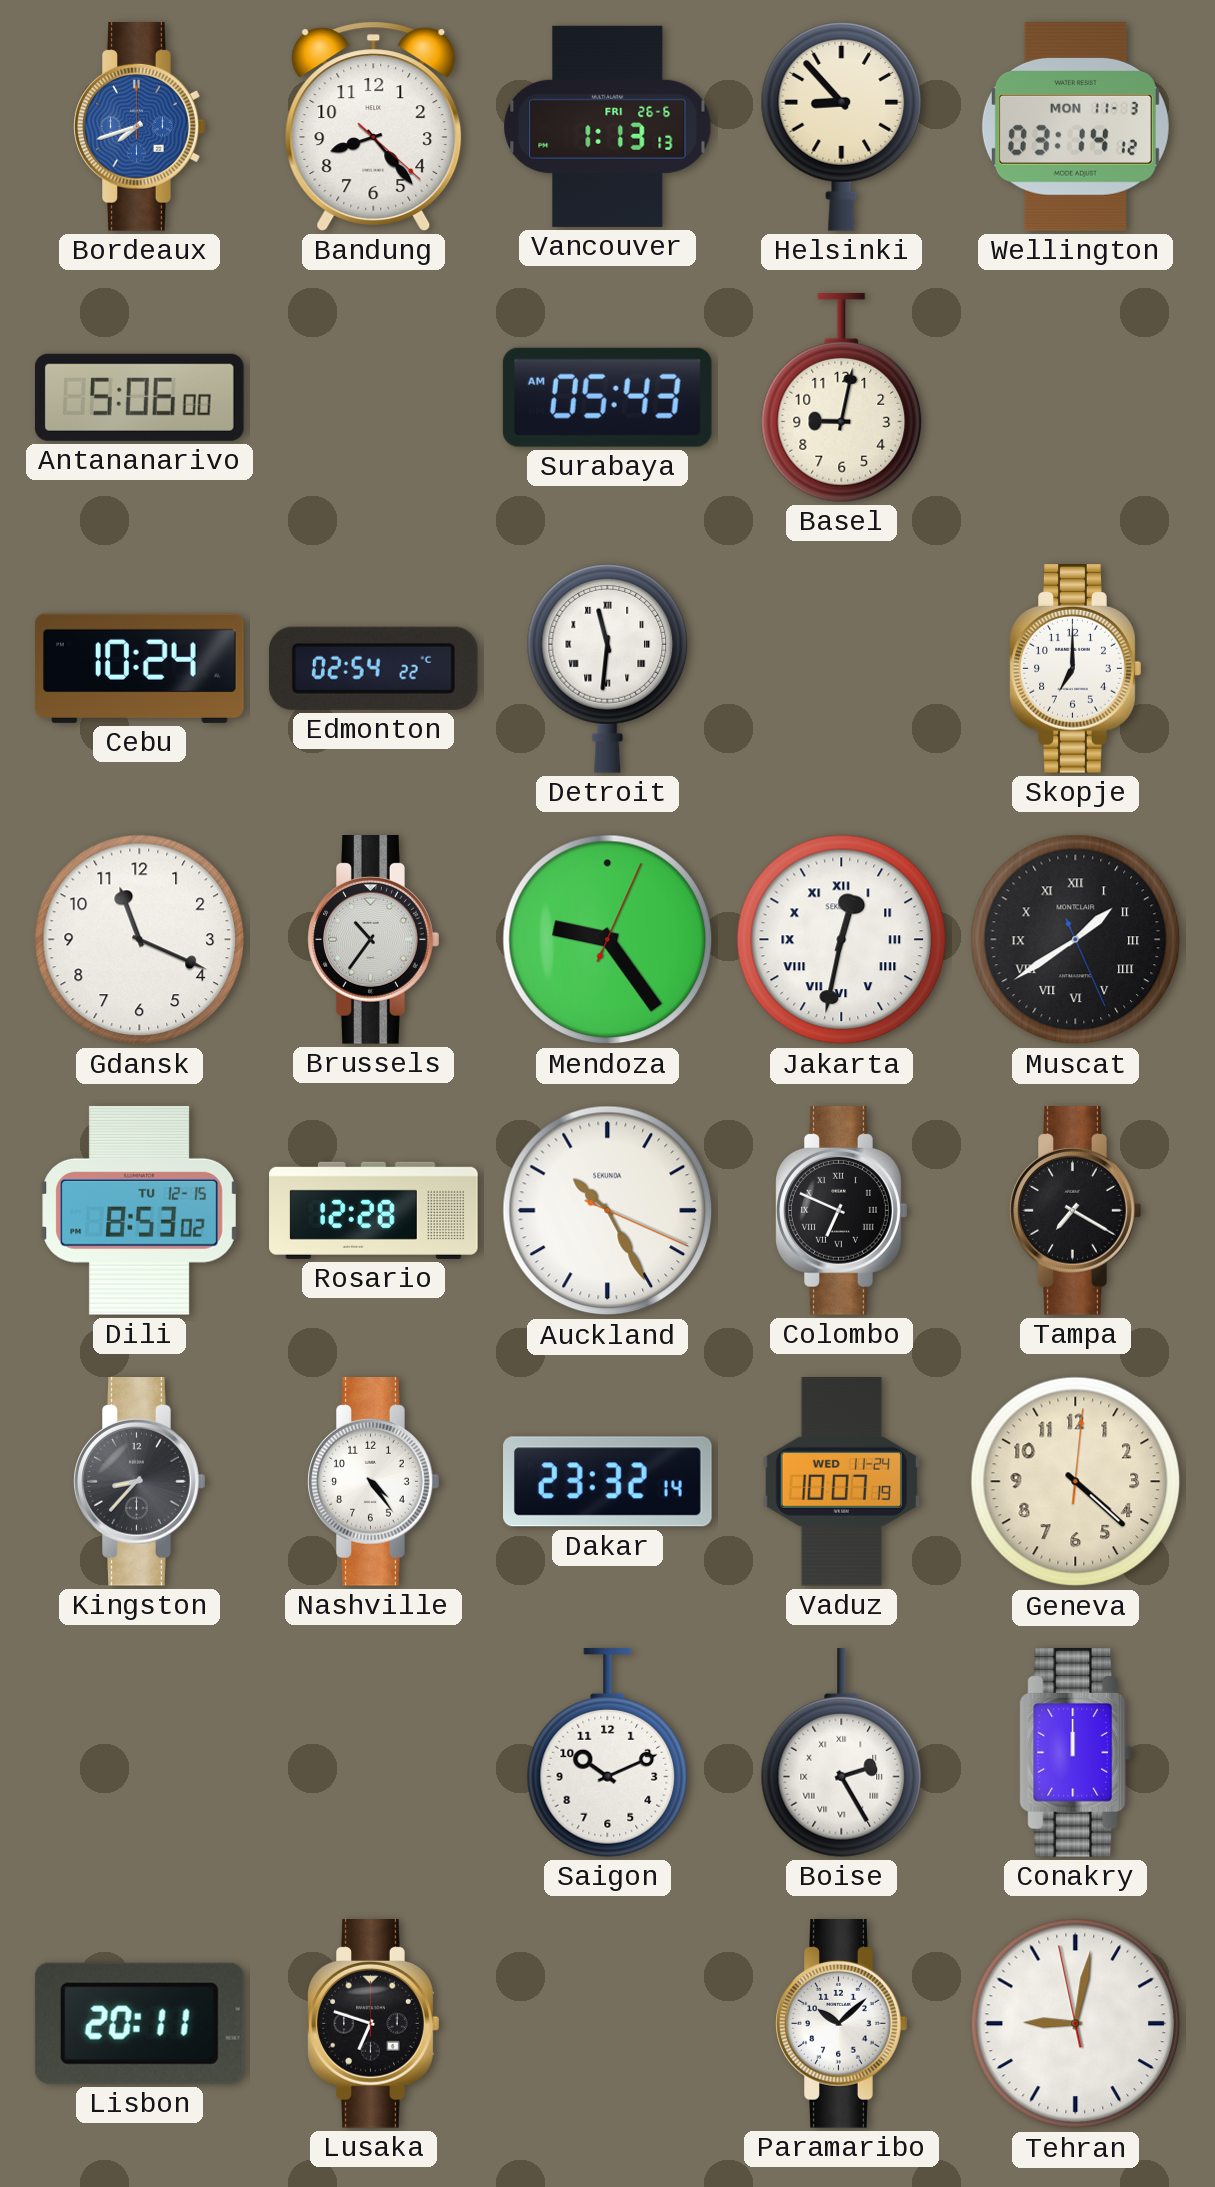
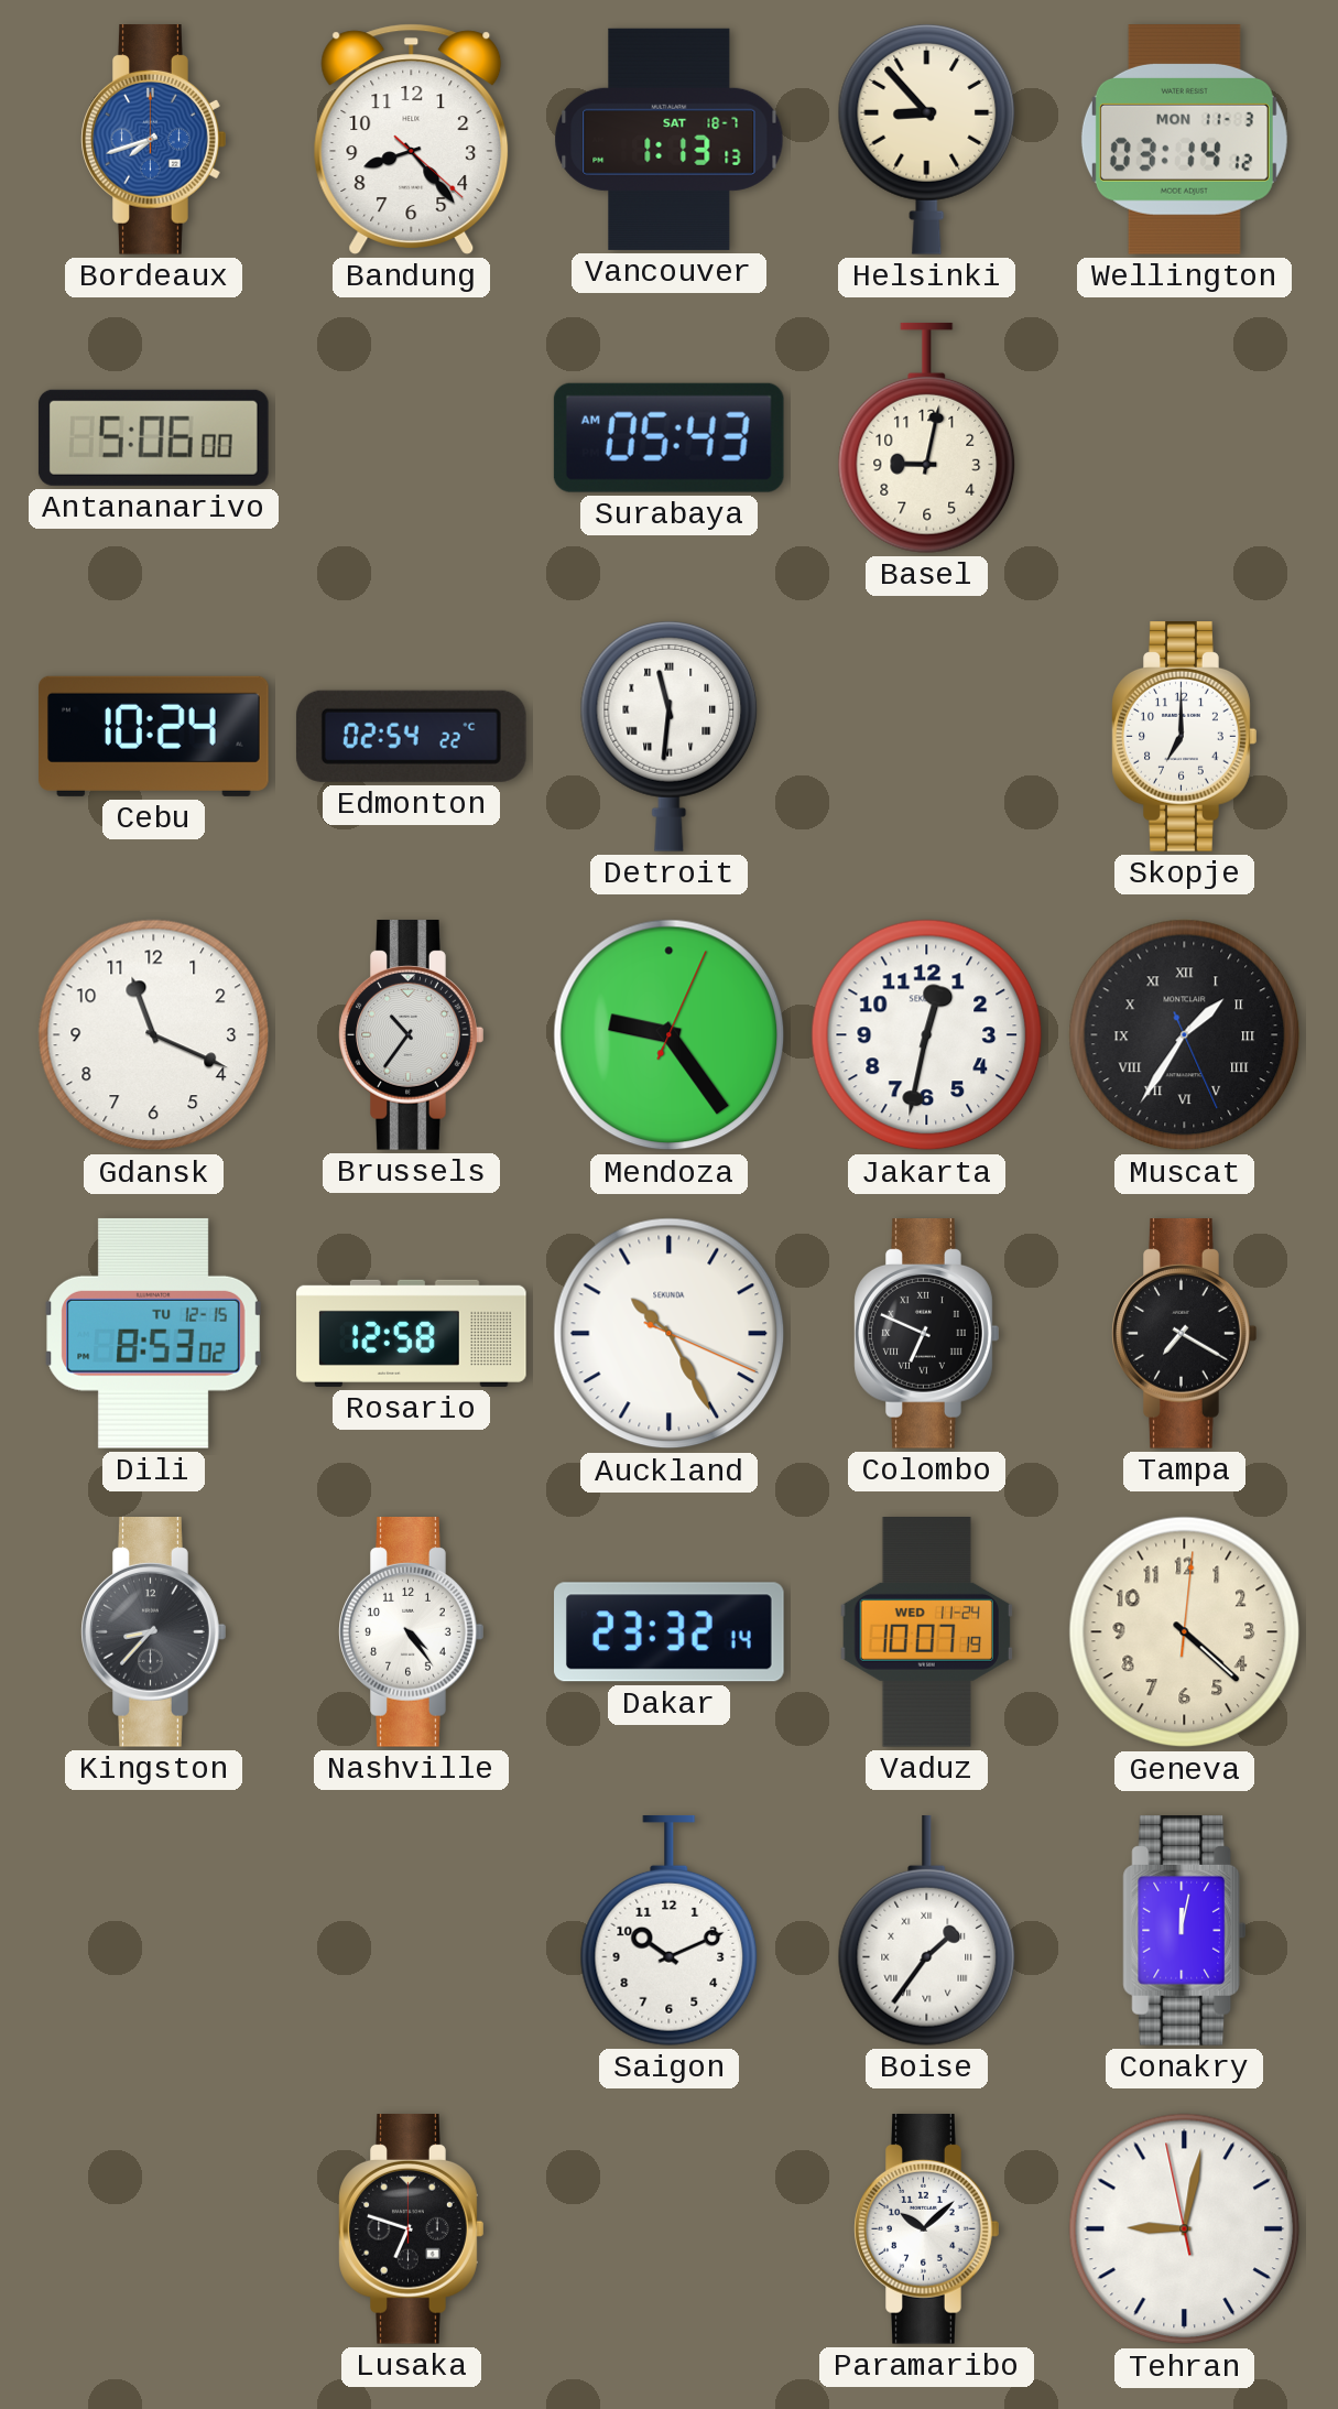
Vancouver date: FRI 26-6 -> SAT 18-7 (670, 139)
Jakarta numerals: Roman -> Arabic (927, 1035)
Muscat: 1:39 -> 1:35 (1185, 1035)
Rosario: 12:28 -> 12:58 (412, 1333)
Boise: 2:25 -> 1:36 (927, 1930)
Conakry: 12:00 -> 12:02 (1185, 1931)
Lisbon: 20:11 -> none (139, 2023)
